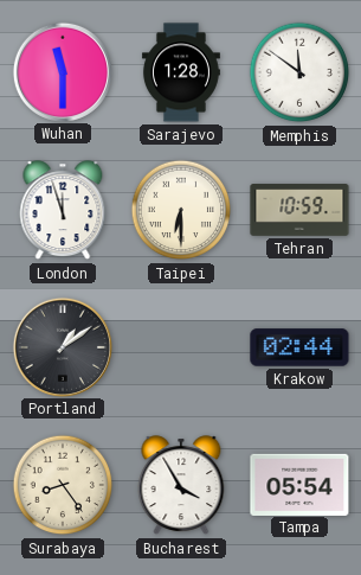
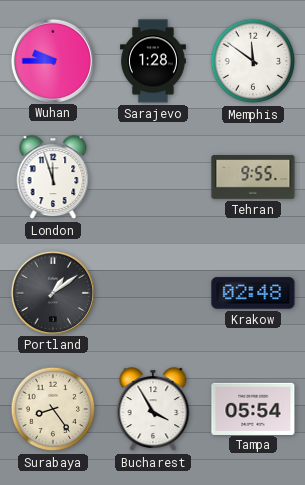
Wuhan: 11:30 -> 9:45 (52, 60)
Taipei: 6:30 -> none (181, 210)
Tehran: 10:59 -> 9:55 (253, 177)
Krakow: 02:44 -> 02:48 (253, 293)
